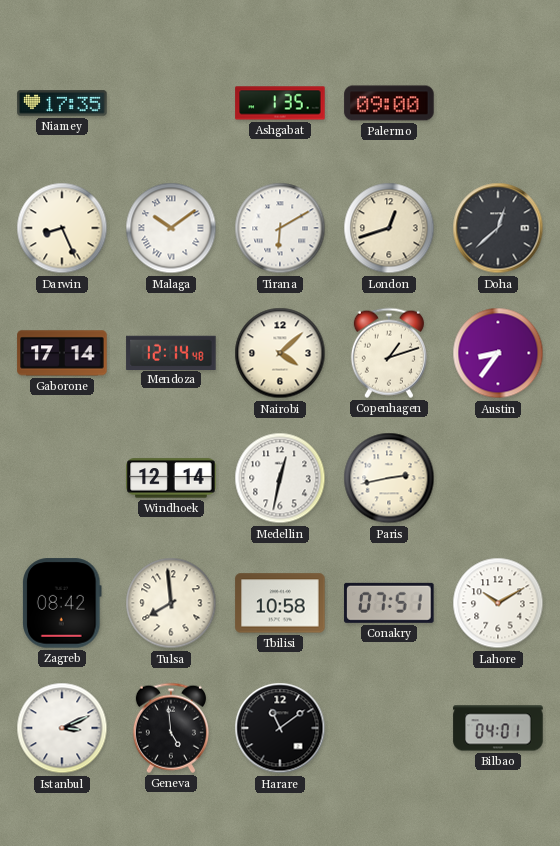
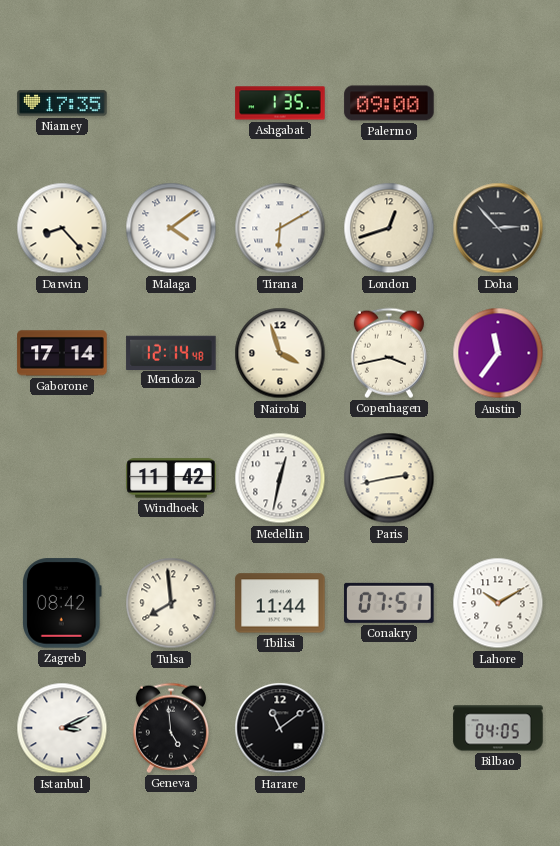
Darwin: 8:26 -> 8:23 (62, 228)
Malaga: 10:09 -> 4:09 (171, 228)
Doha: 12:38 -> 2:53 (498, 228)
Nairobi: 4:08 -> 3:57 (280, 353)
Copenhagen: 1:12 -> 3:43 (389, 353)
Austin: 8:36 -> 11:36 (498, 353)
Windhoek: 12:14 -> 11:42 (171, 478)
Tbilisi: 10:58 -> 11:44 (280, 603)
Bilbao: 04:01 -> 04:05 (498, 728)
